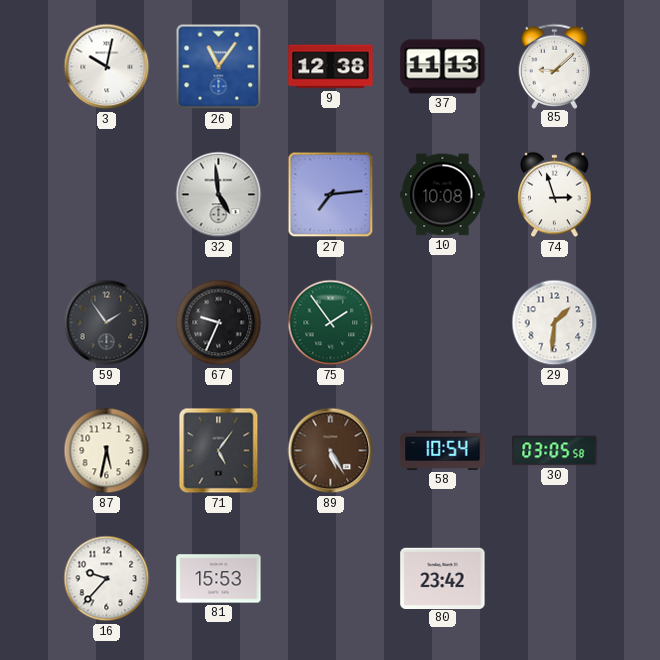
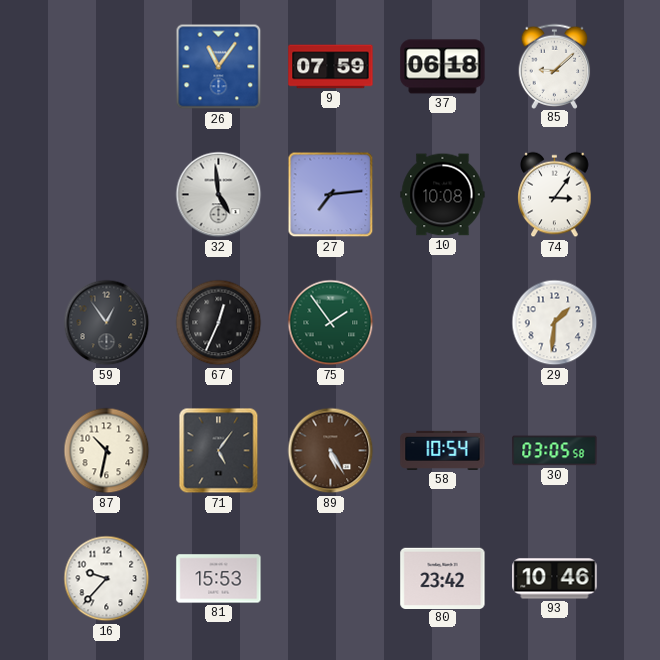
3: 10:02 -> none (107, 67)
9: 12:38 -> 07:59 (331, 67)
37: 11:13 -> 06:18 (443, 67)
74: 2:57 -> 3:06 (555, 195)
59: 1:54 -> 12:54 (107, 323)
67: 9:34 -> 12:34 (219, 323)
87: 5:32 -> 10:32 (107, 451)
93: none -> 10:46 (555, 579)
